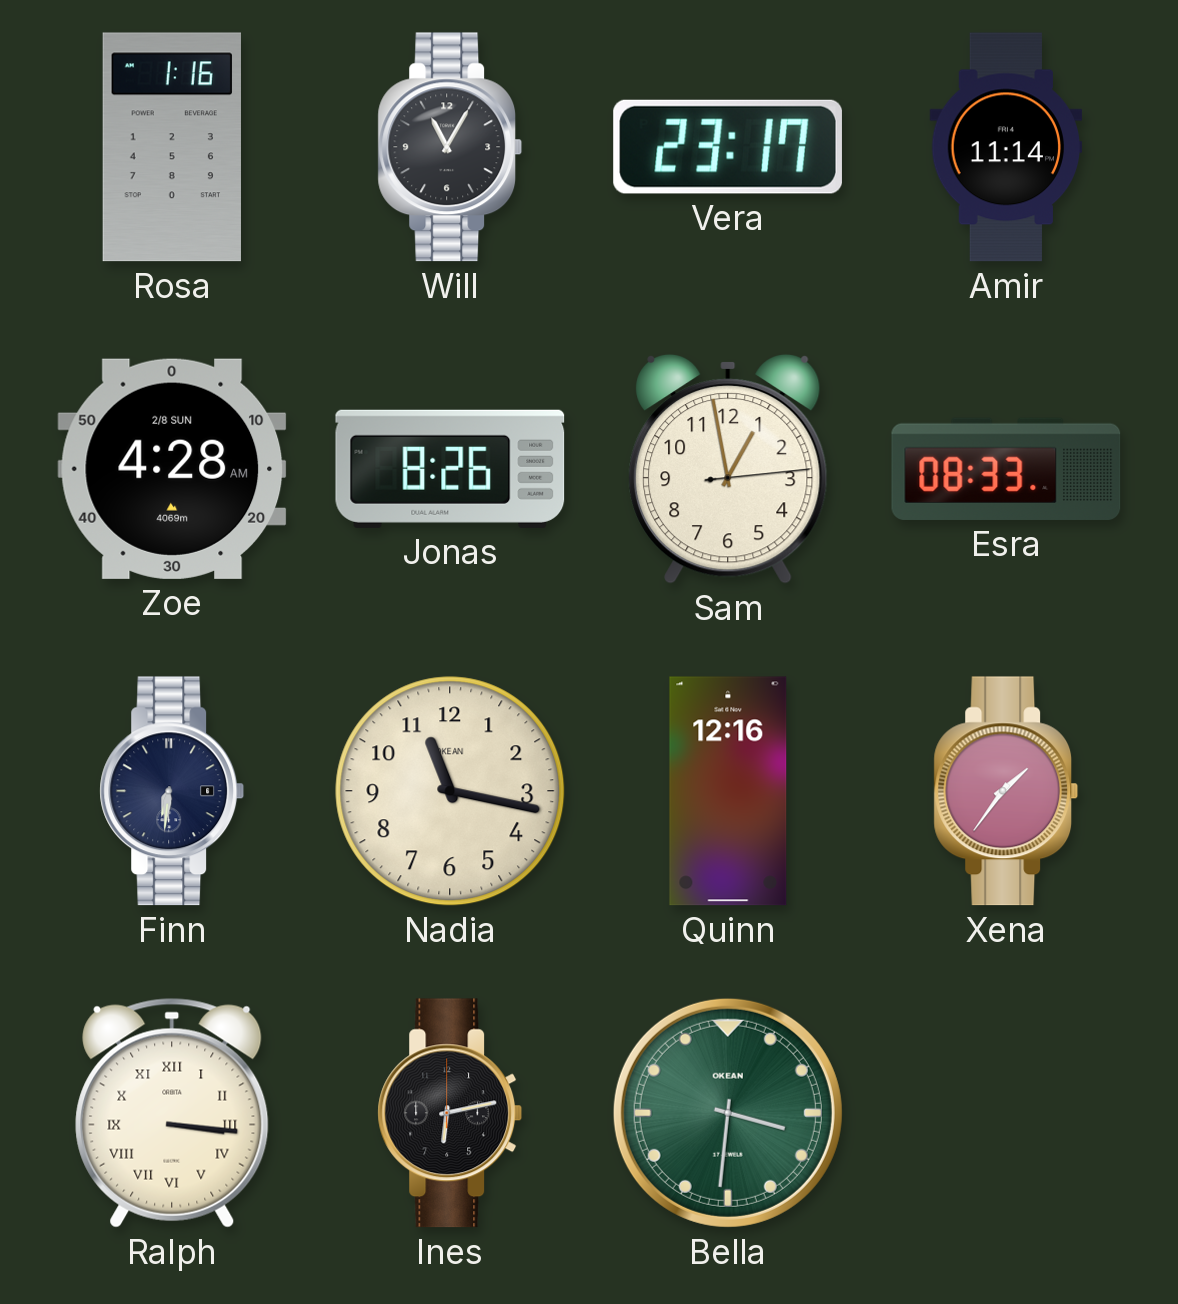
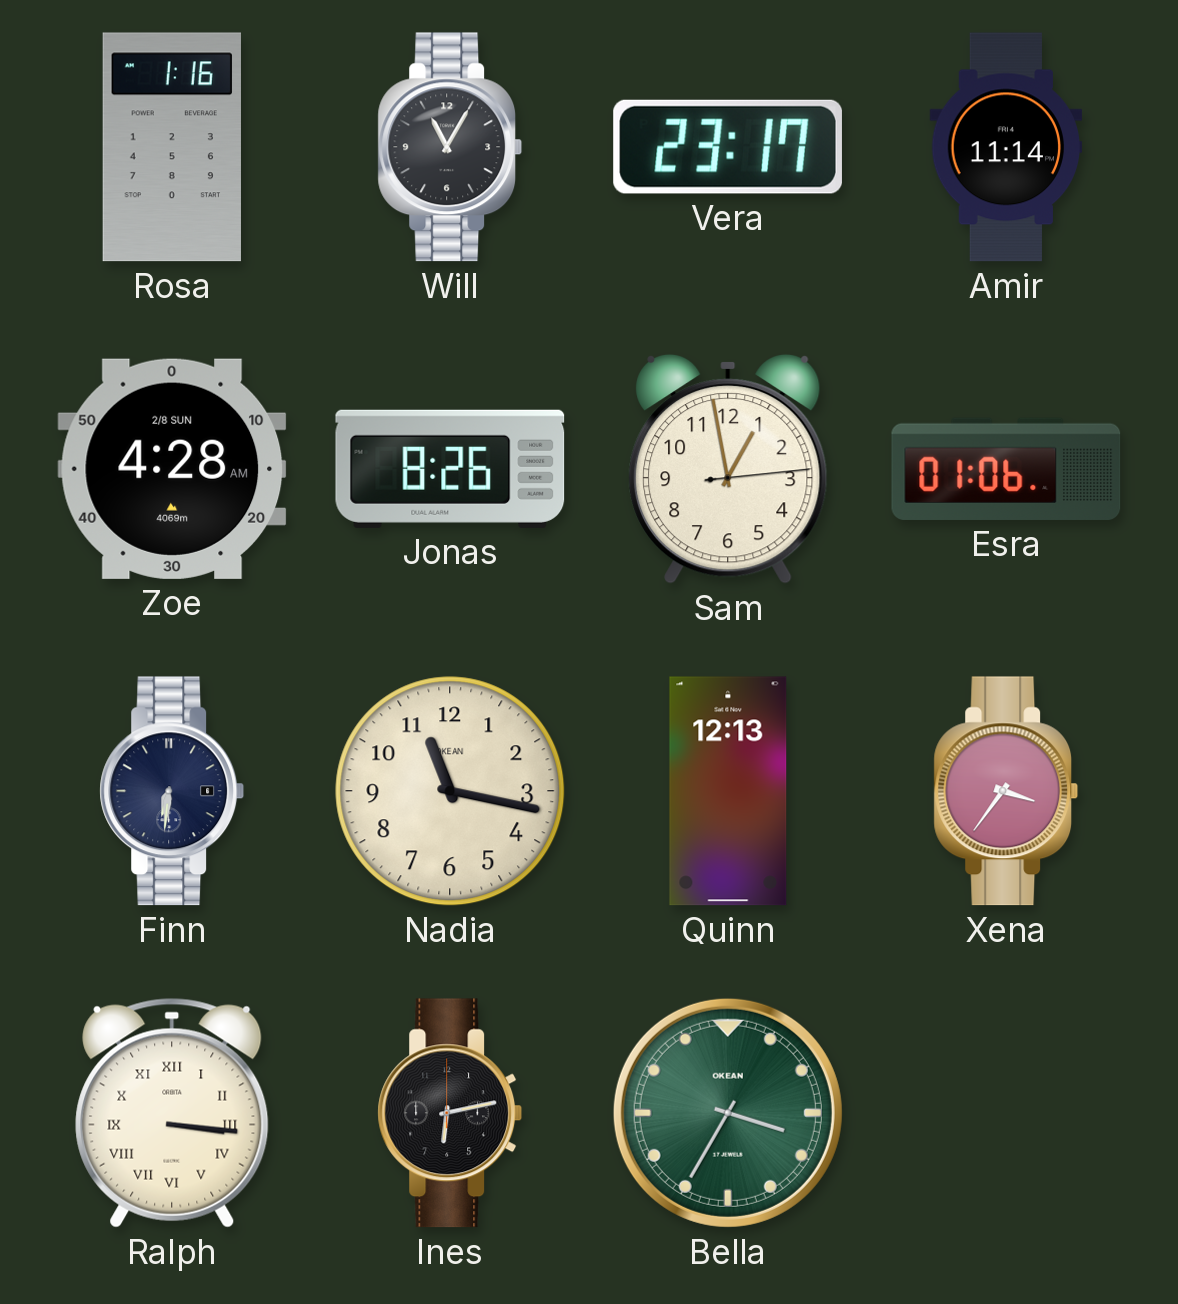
Esra: 08:33 -> 01:06 (1006, 469)
Quinn: 12:16 -> 12:13 (728, 791)
Xena: 1:36 -> 3:36 (1006, 791)
Bella: 3:31 -> 3:35 (728, 1113)
